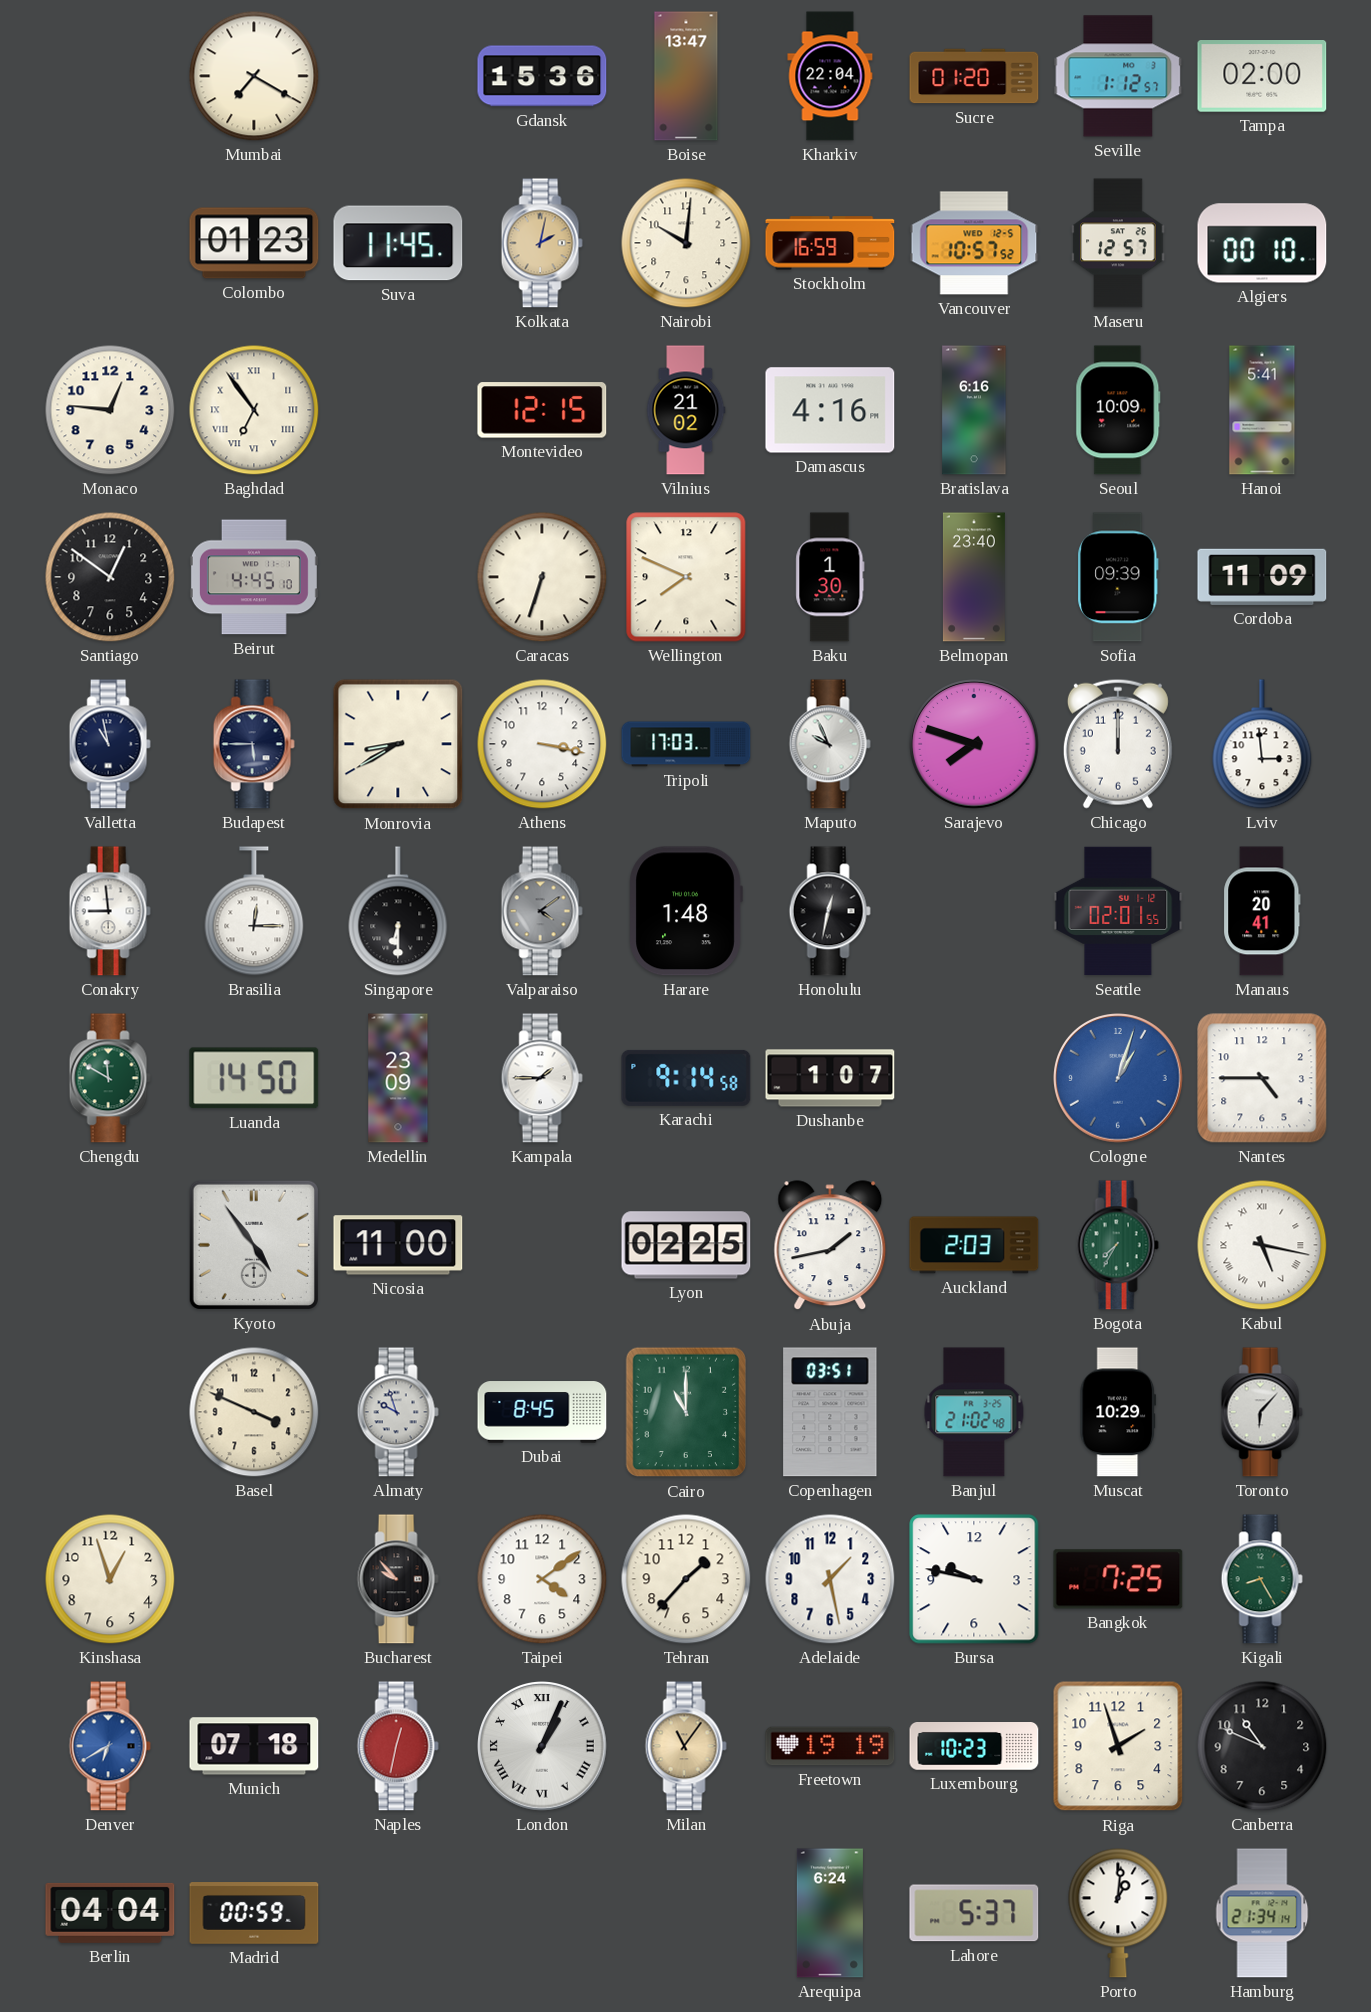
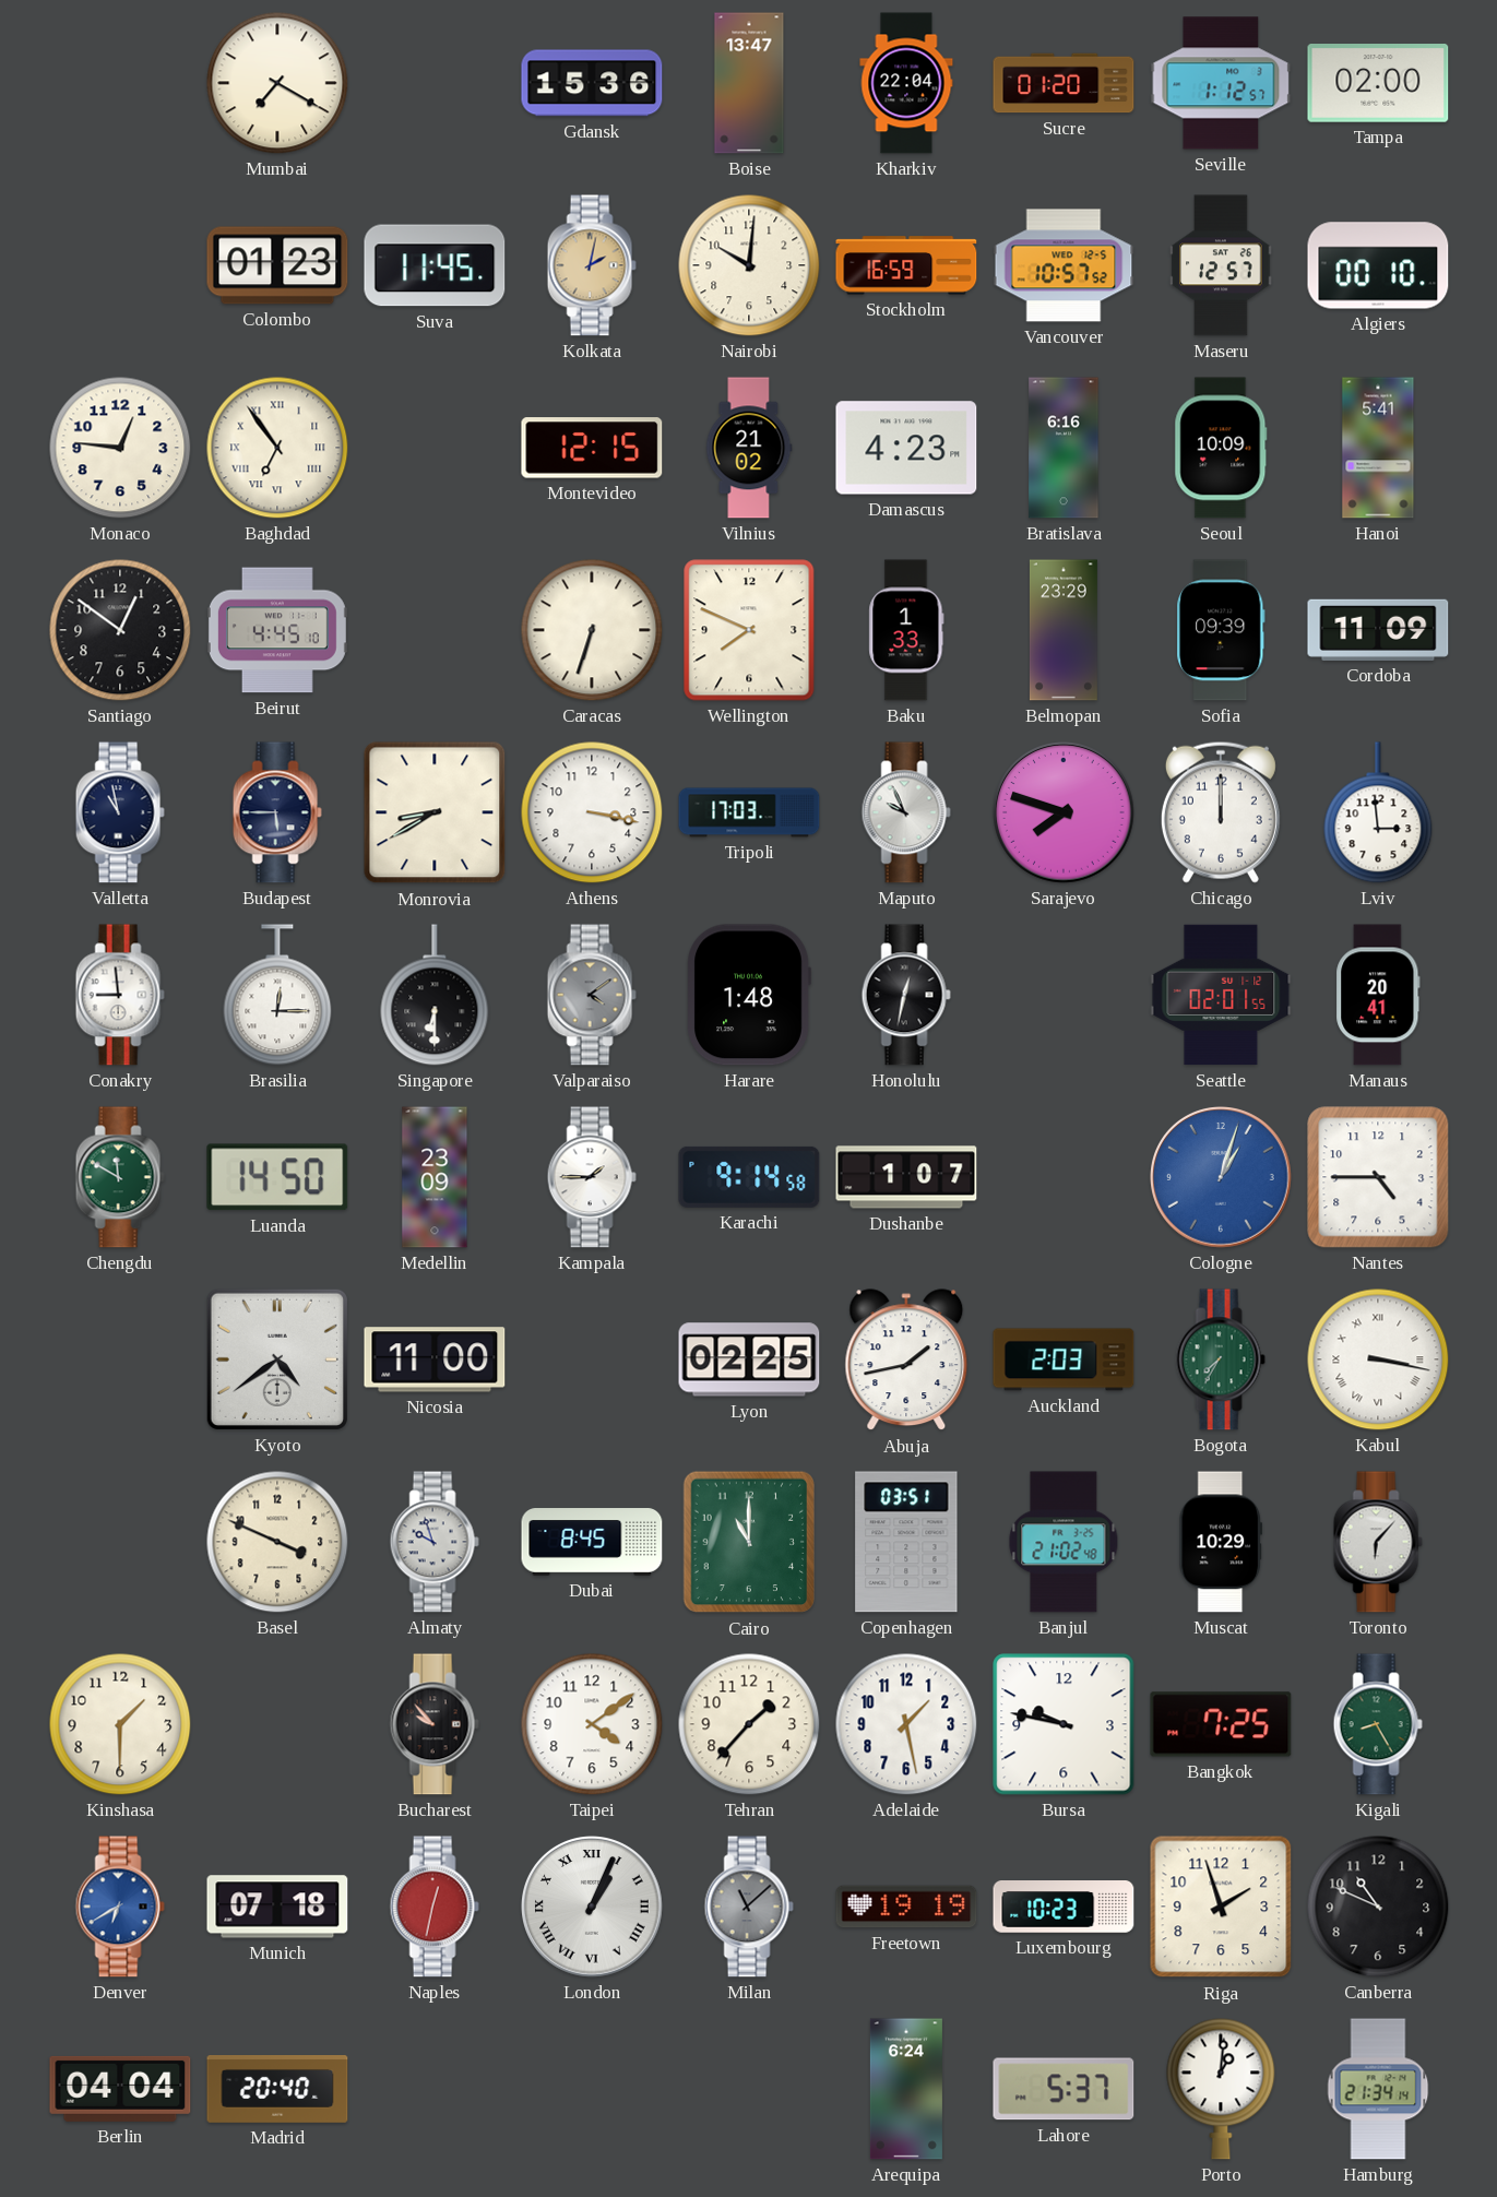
Damascus: 4:16 -> 4:23 (906, 448)
Baku: 1:30 -> 1:33 (906, 630)
Belmopan: 23:40 -> 23:29 (1064, 630)
Kyoto: 4:54 -> 4:39 (277, 1359)
Kabul: 5:17 -> 3:17 (1378, 1359)
Kinshasa: 12:57 -> 1:30 (120, 1724)
Milan: 11:06 -> 11:08 (749, 1907)
Milan dial: champagne -> grey (749, 1907)
Madrid: 00:59 -> 20:40 (277, 2089)
